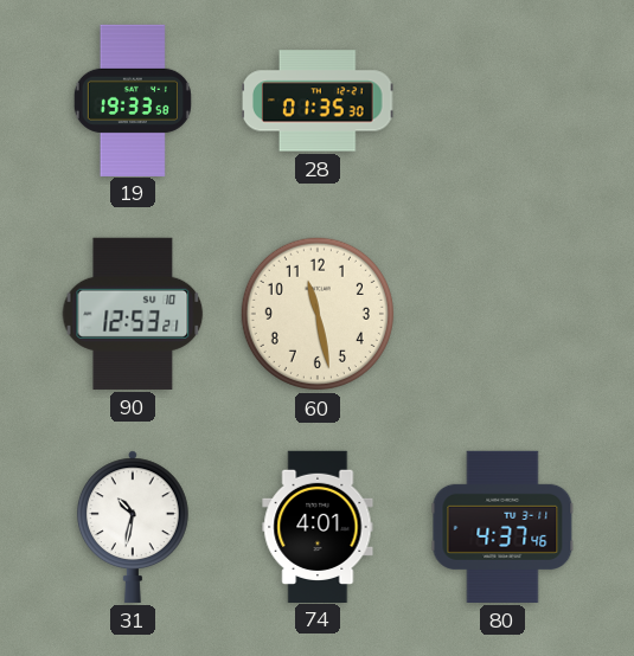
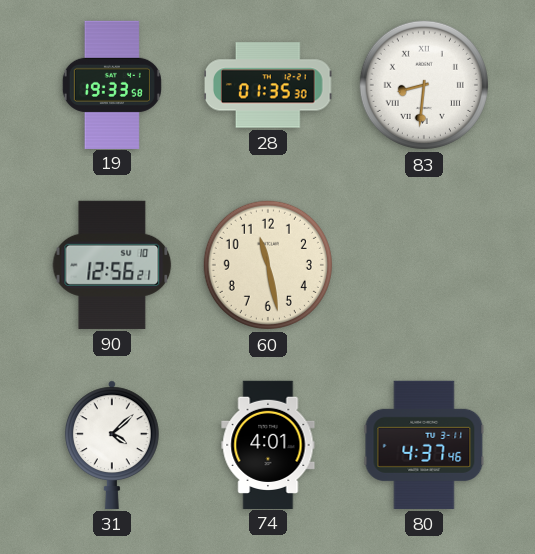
83: none -> 8:31 (424, 85)
90: 12:53 -> 12:56 (112, 265)
31: 10:32 -> 4:08 (112, 445)
